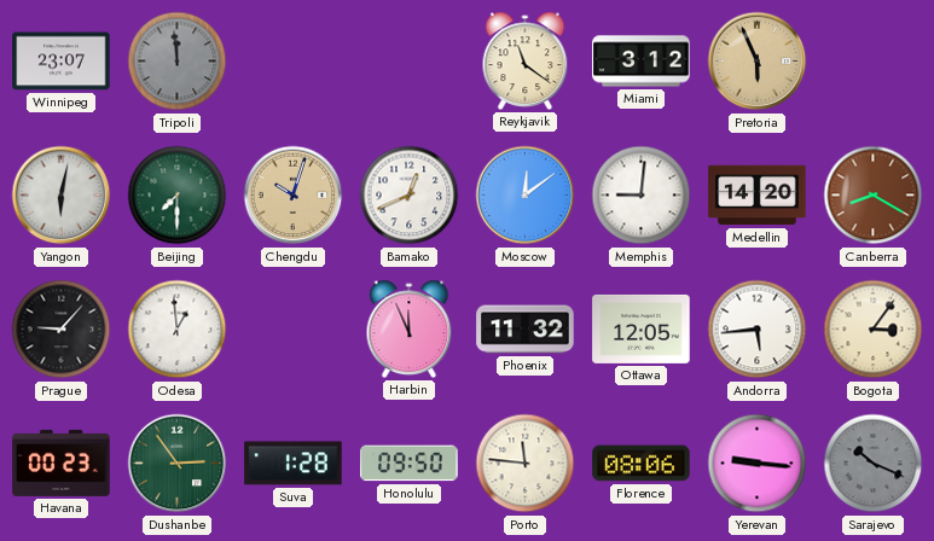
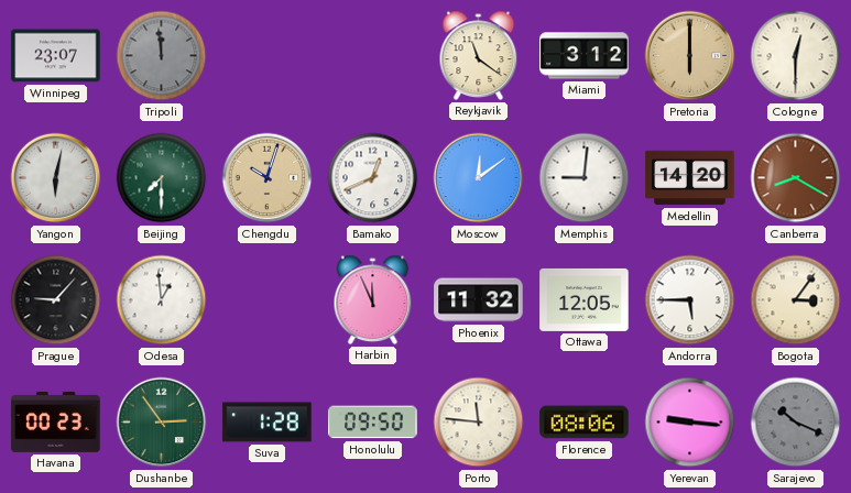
Pretoria: 5:56 -> 6:00 (690, 56)
Cologne: none -> 12:30 (796, 56)
Andorra: 5:44 -> 5:45 (690, 300)
